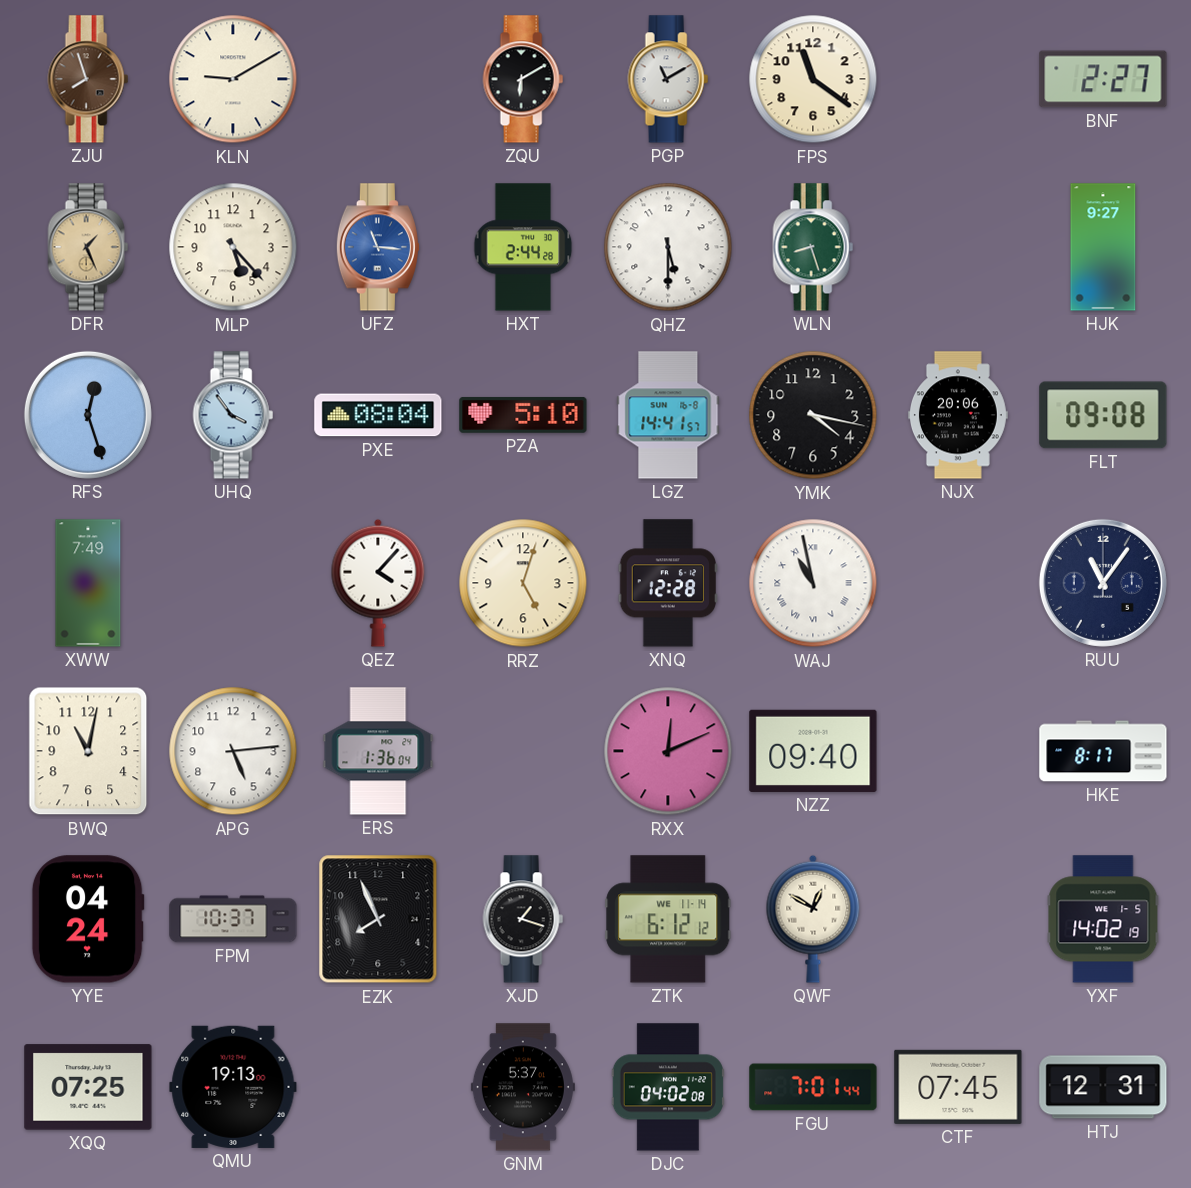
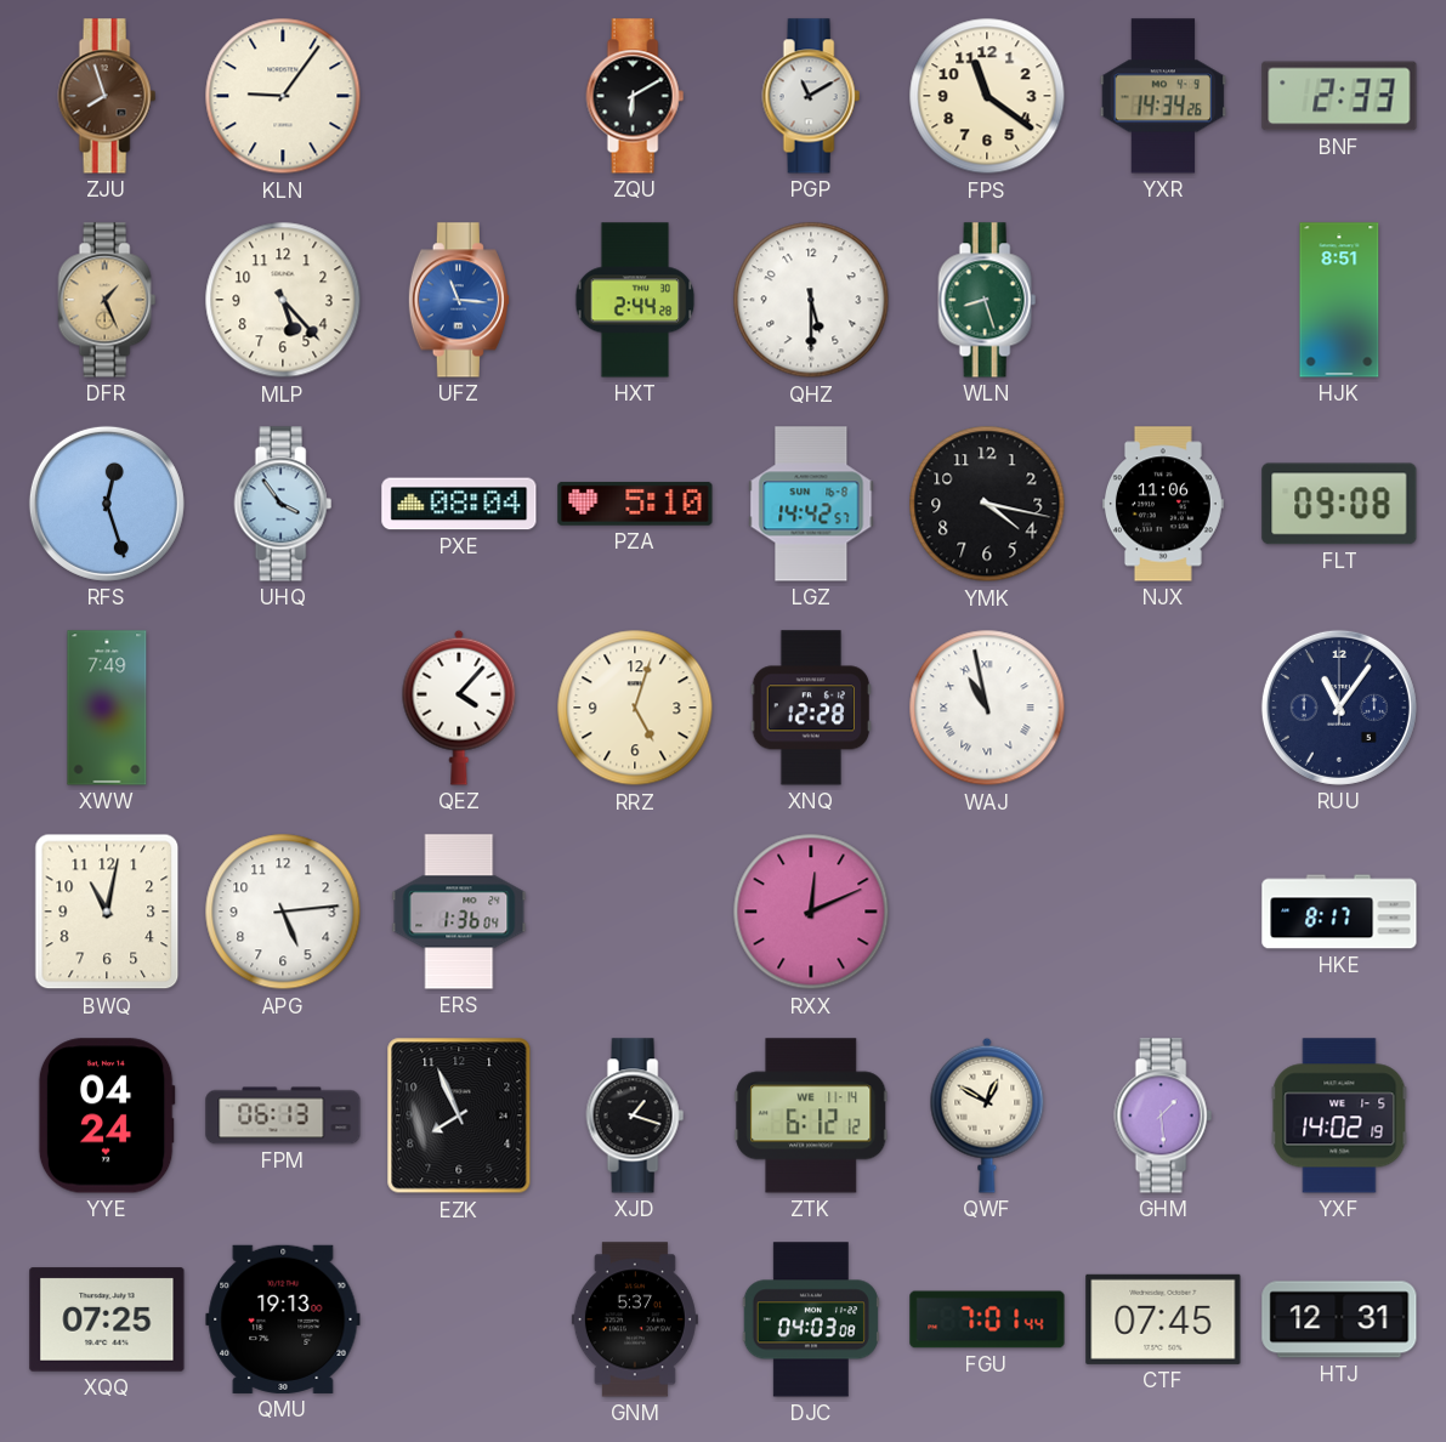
KLN: 9:10 -> 9:06 (283, 96)
YXR: none -> 14:34 (1163, 96)
BNF: 2:27 -> 2:33 (1339, 96)
HJK: 9:27 -> 8:51 (1339, 300)
LGZ: 14:41 -> 14:42 (811, 504)
NJX: 20:06 -> 11:06 (1163, 504)
NZZ: 09:40 -> none (813, 751)
FPM: 10:37 -> 06:13 (283, 1115)
GHM: none -> 1:29 (1163, 1115)
DJC: 04:02 -> 04:03 (811, 1319)
